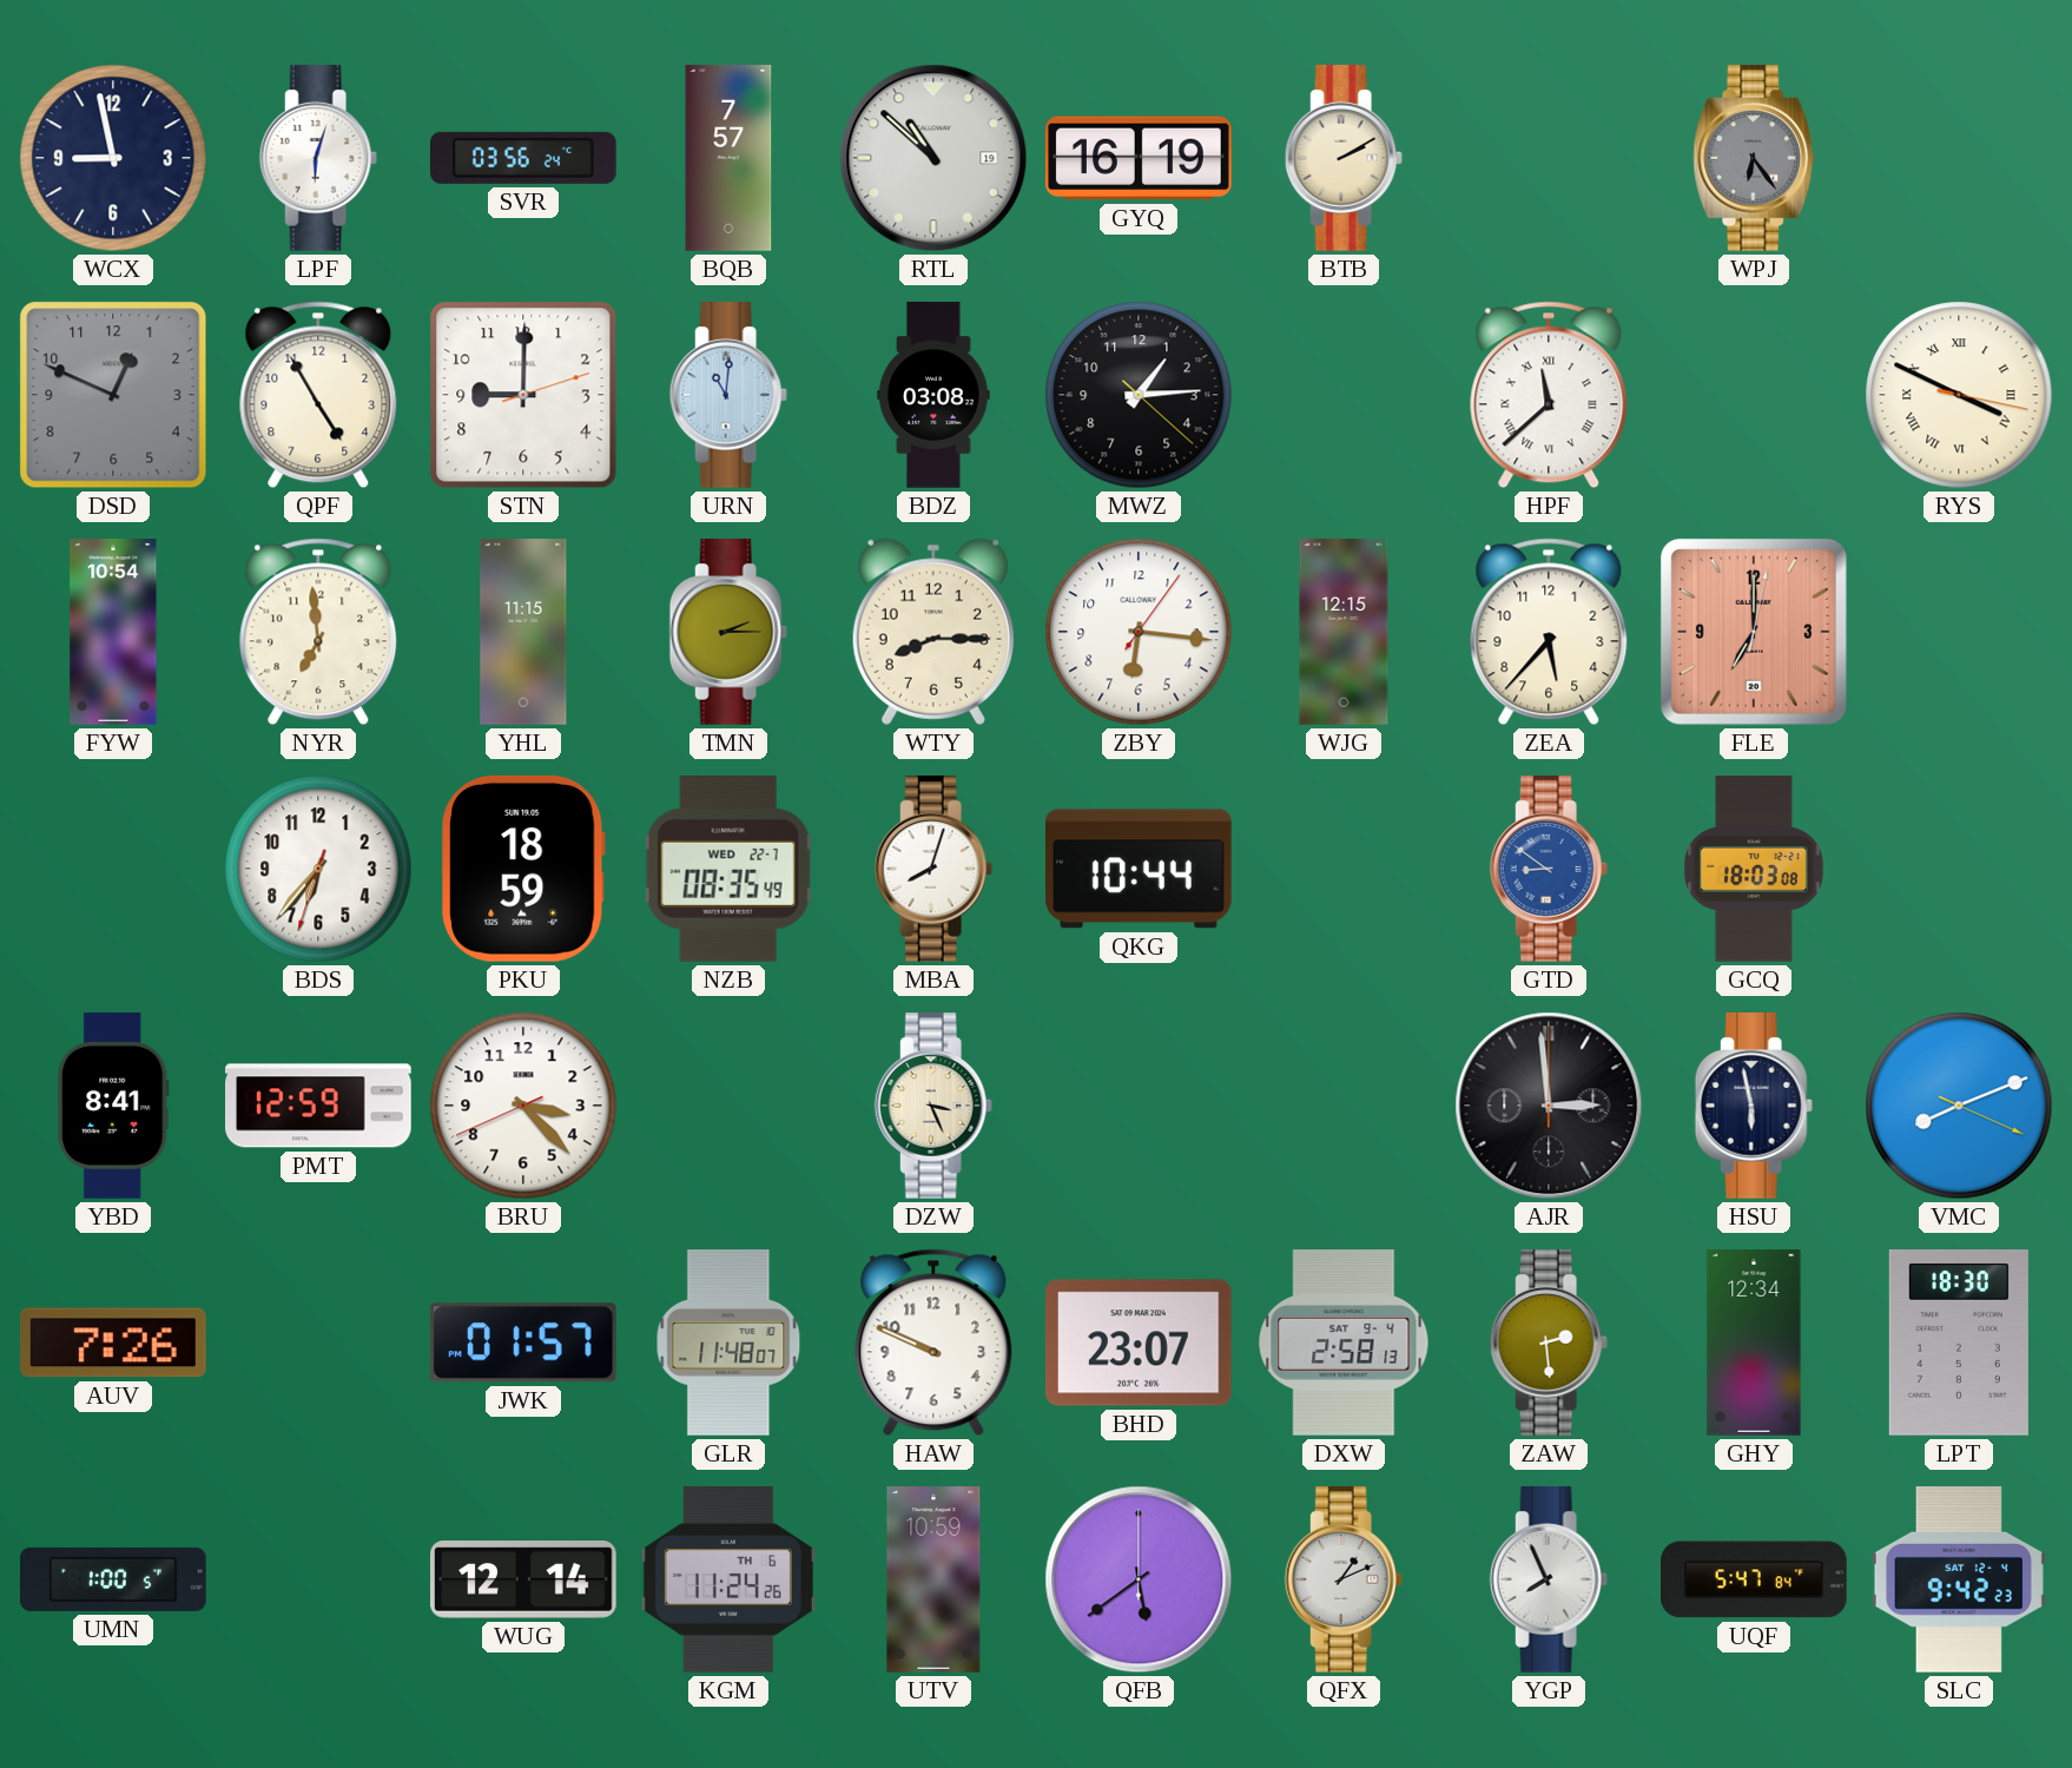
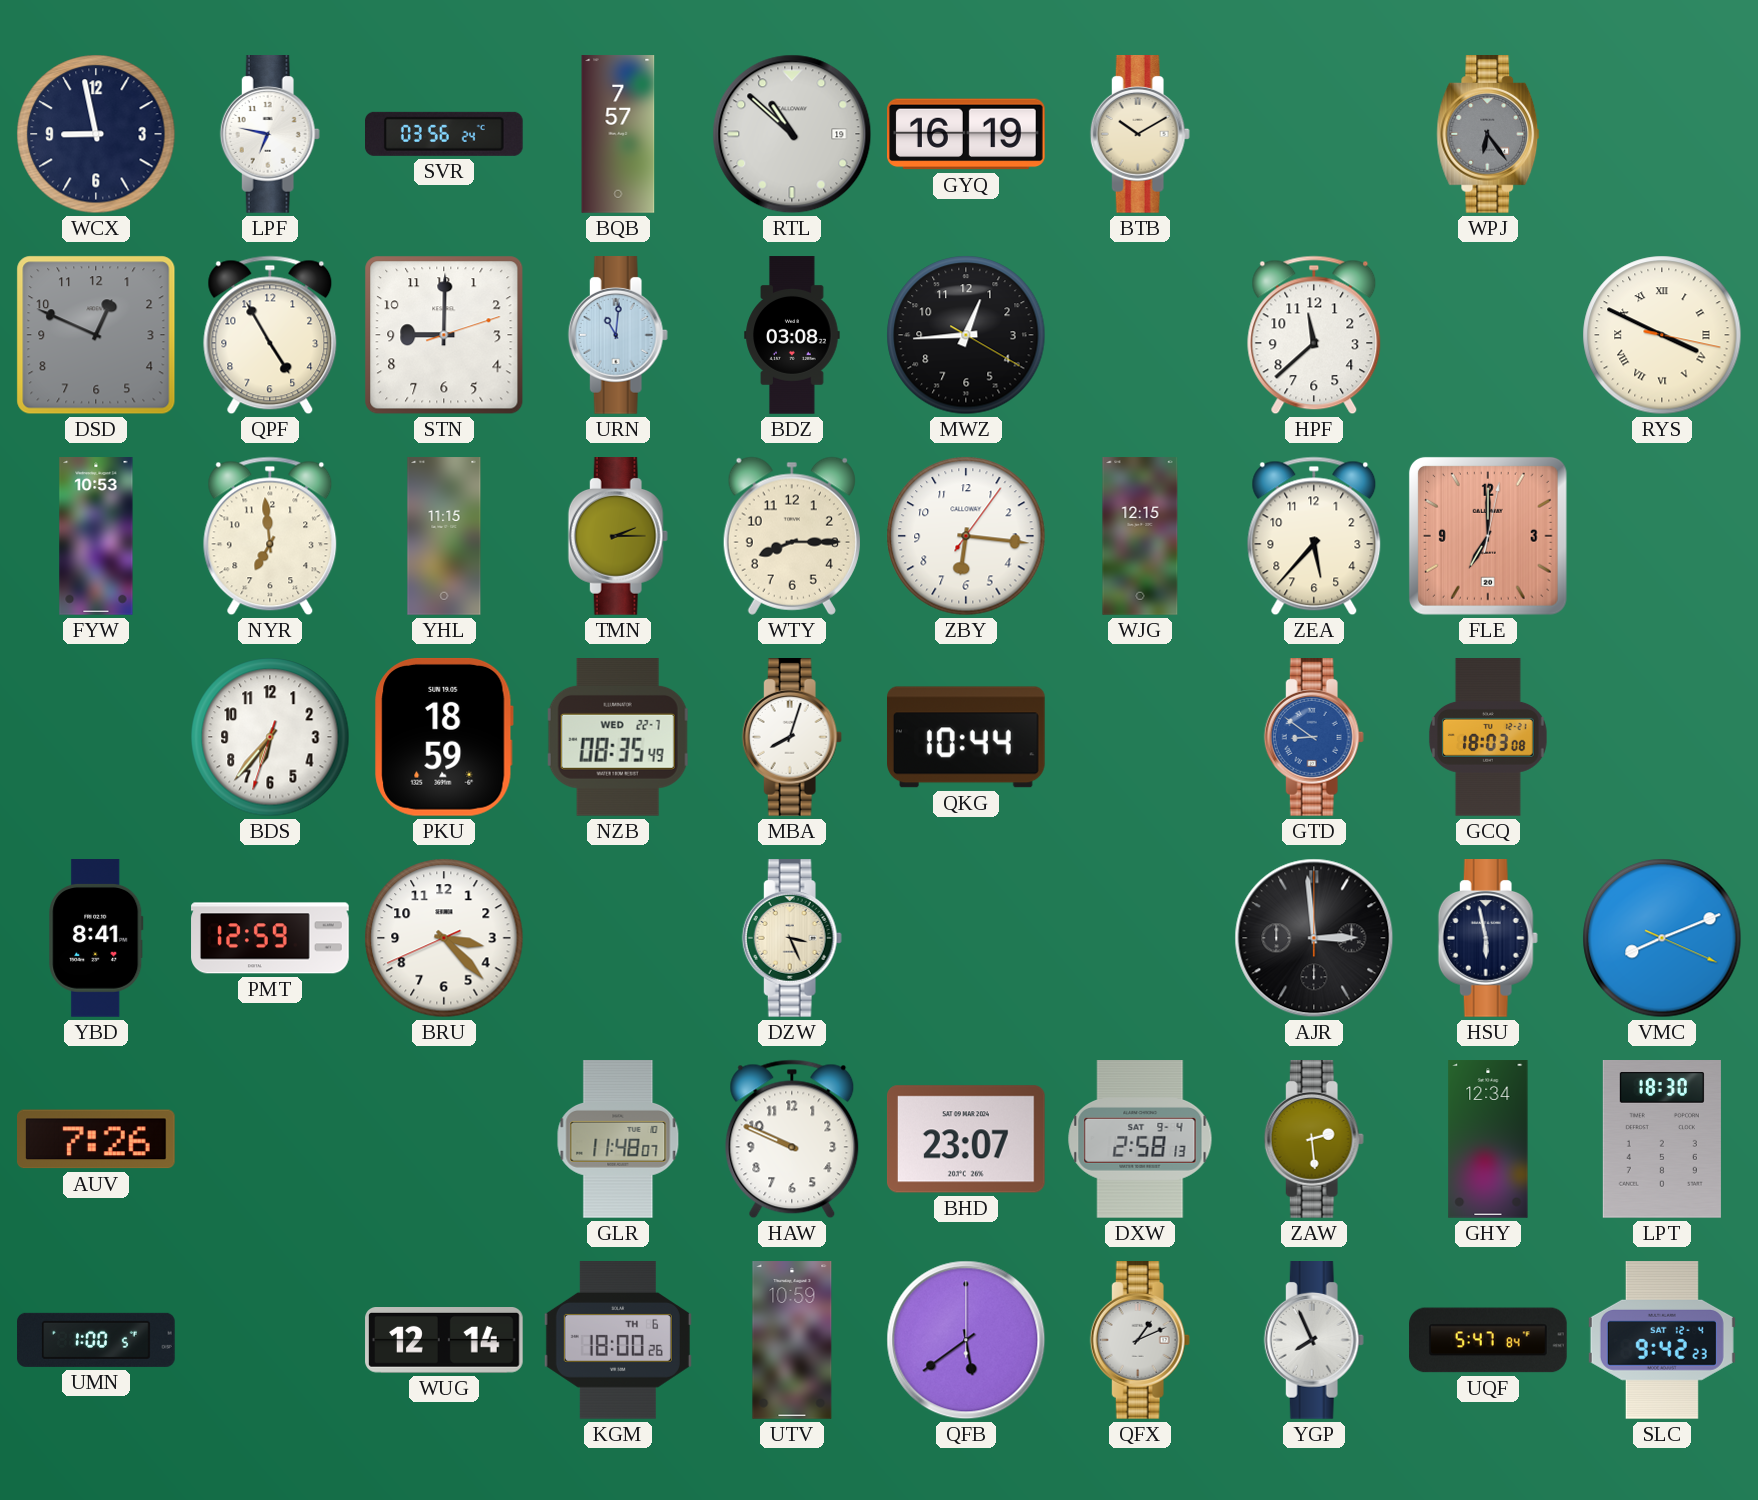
LPF: 6:03 -> 6:47 (270, 135)
BTB: 2:10 -> 10:10 (1140, 135)
MWZ: 1:14 -> 12:44 (966, 335)
HPF numerals: Roman -> Arabic (1314, 335)
FYW: 10:54 -> 10:53 (96, 536)
JWK: 01:57 -> none (523, 1343)
KGM: 11:24 -> 18:00 (618, 1341)
